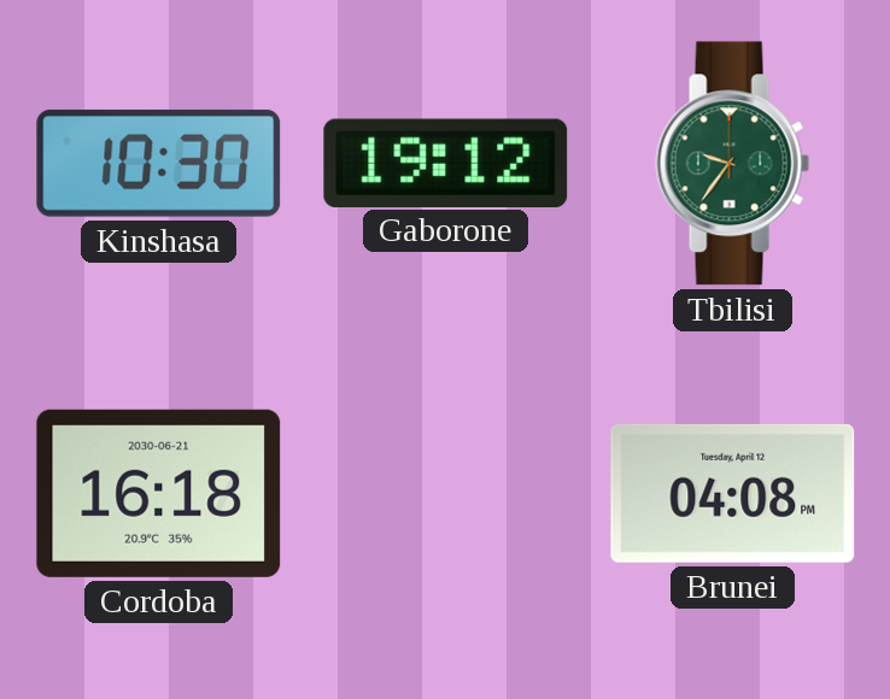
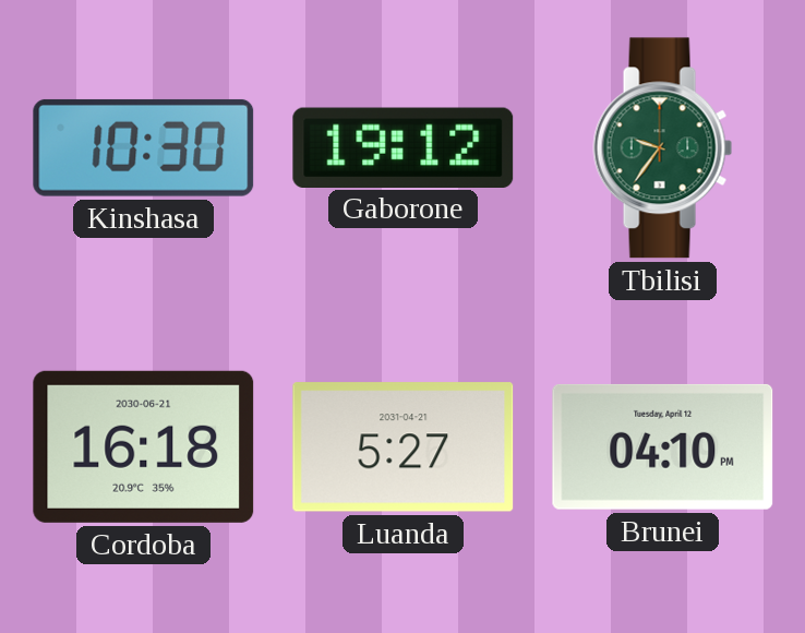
Luanda: none -> 5:27 (404, 447)
Brunei: 04:08 -> 04:10 (663, 446)
